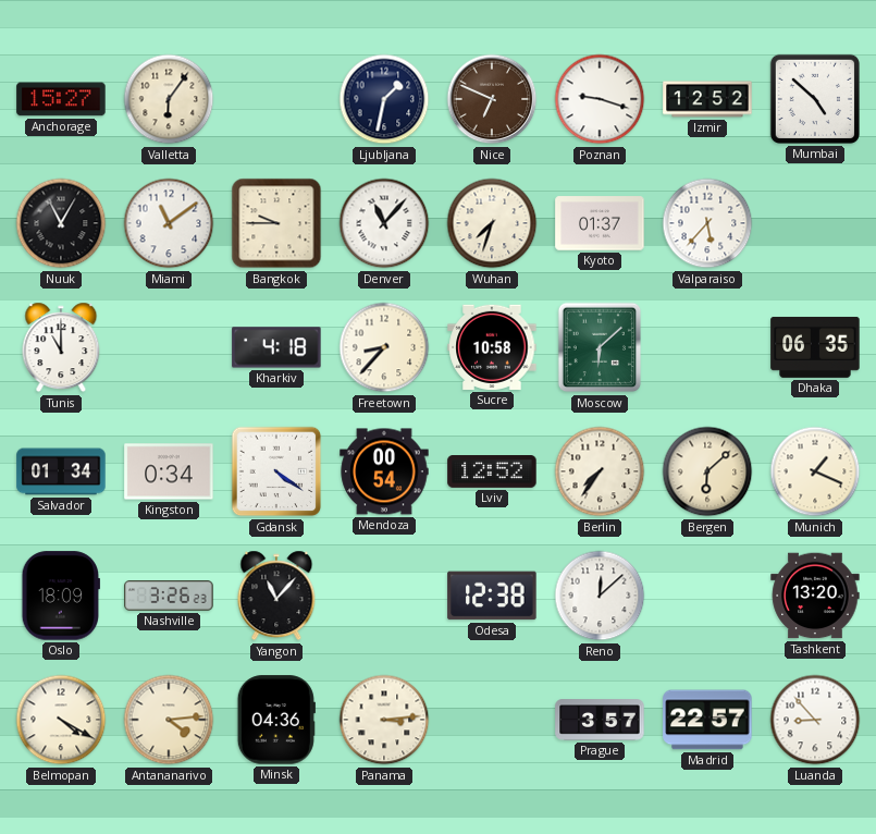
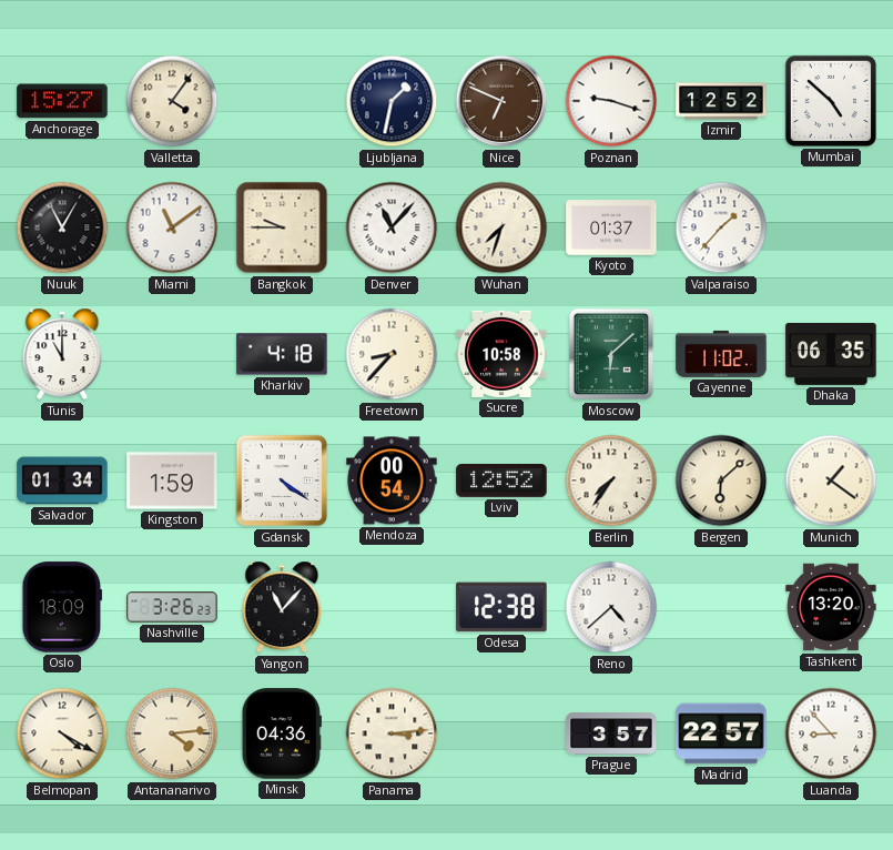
Valletta: 6:06 -> 4:06 (172, 101)
Valparaiso: 5:37 -> 1:37 (721, 227)
Cayenne: none -> 11:02 (721, 354)
Kingston: 0:34 -> 1:59 (172, 480)
Munich: 1:19 -> 1:21 (831, 480)
Reno: 12:08 -> 4:38 (611, 607)
